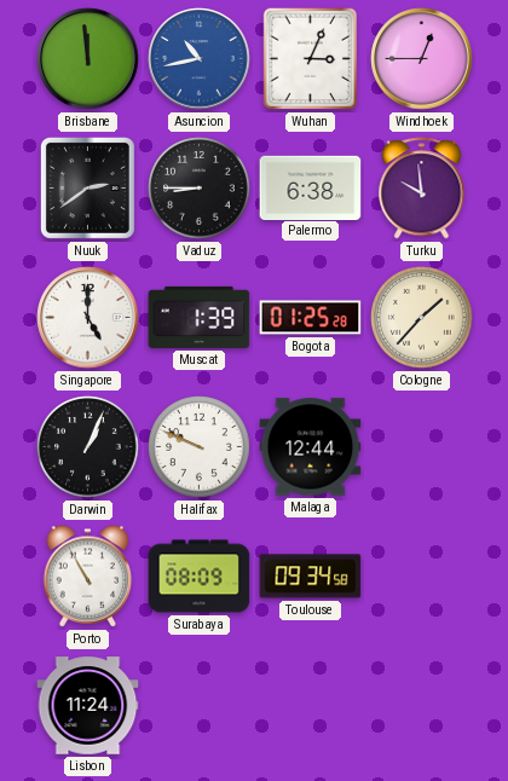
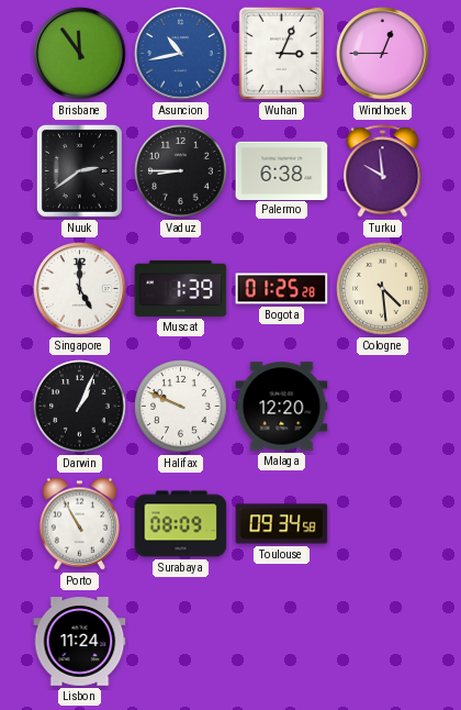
Brisbane: 11:59 -> 11:54 (80, 54)
Cologne: 1:37 -> 4:29 (383, 289)
Malaga: 12:44 -> 12:20 (282, 407)
